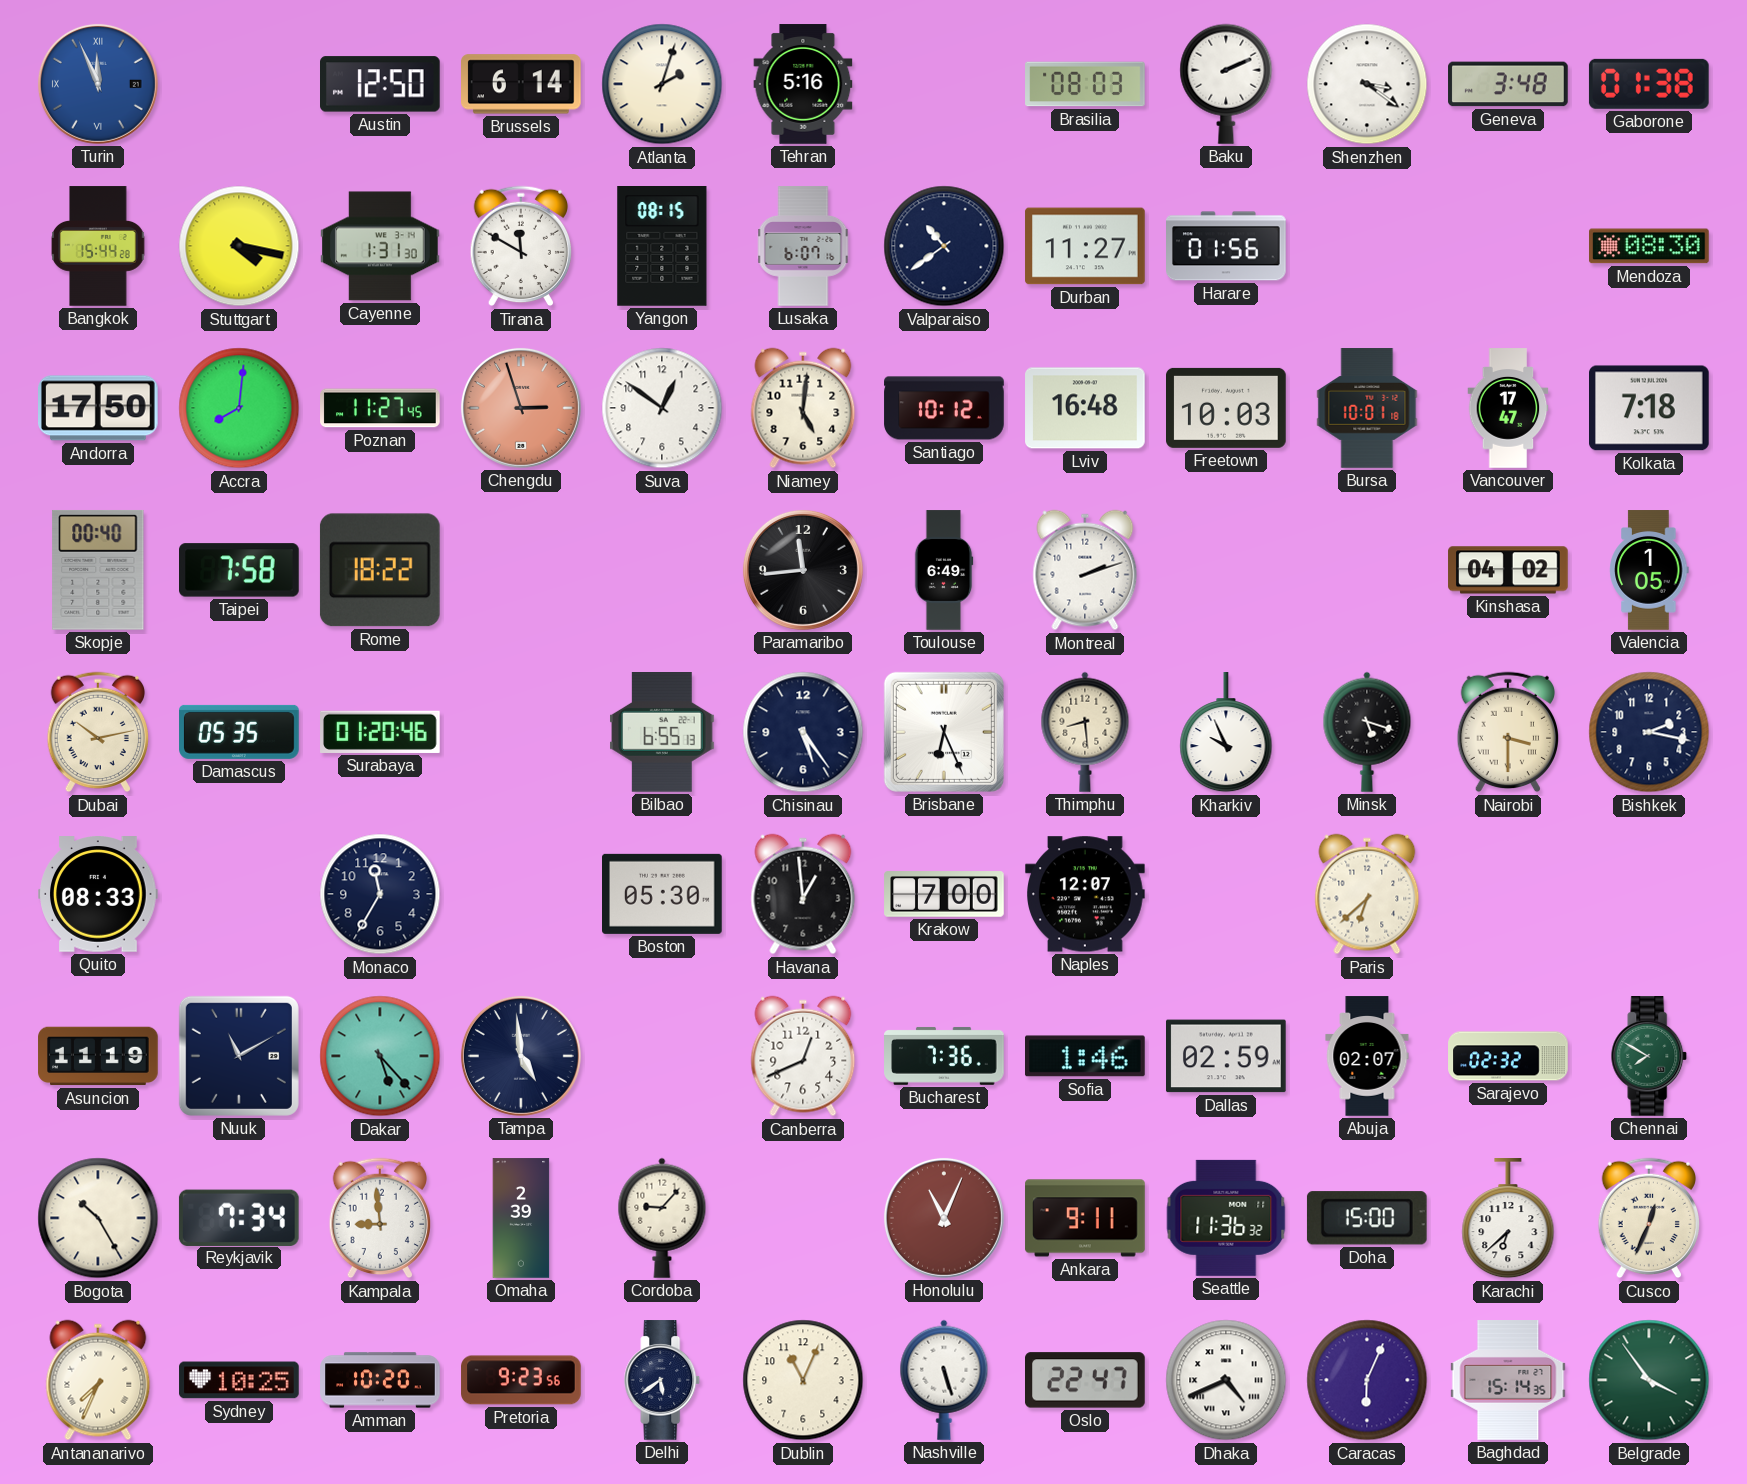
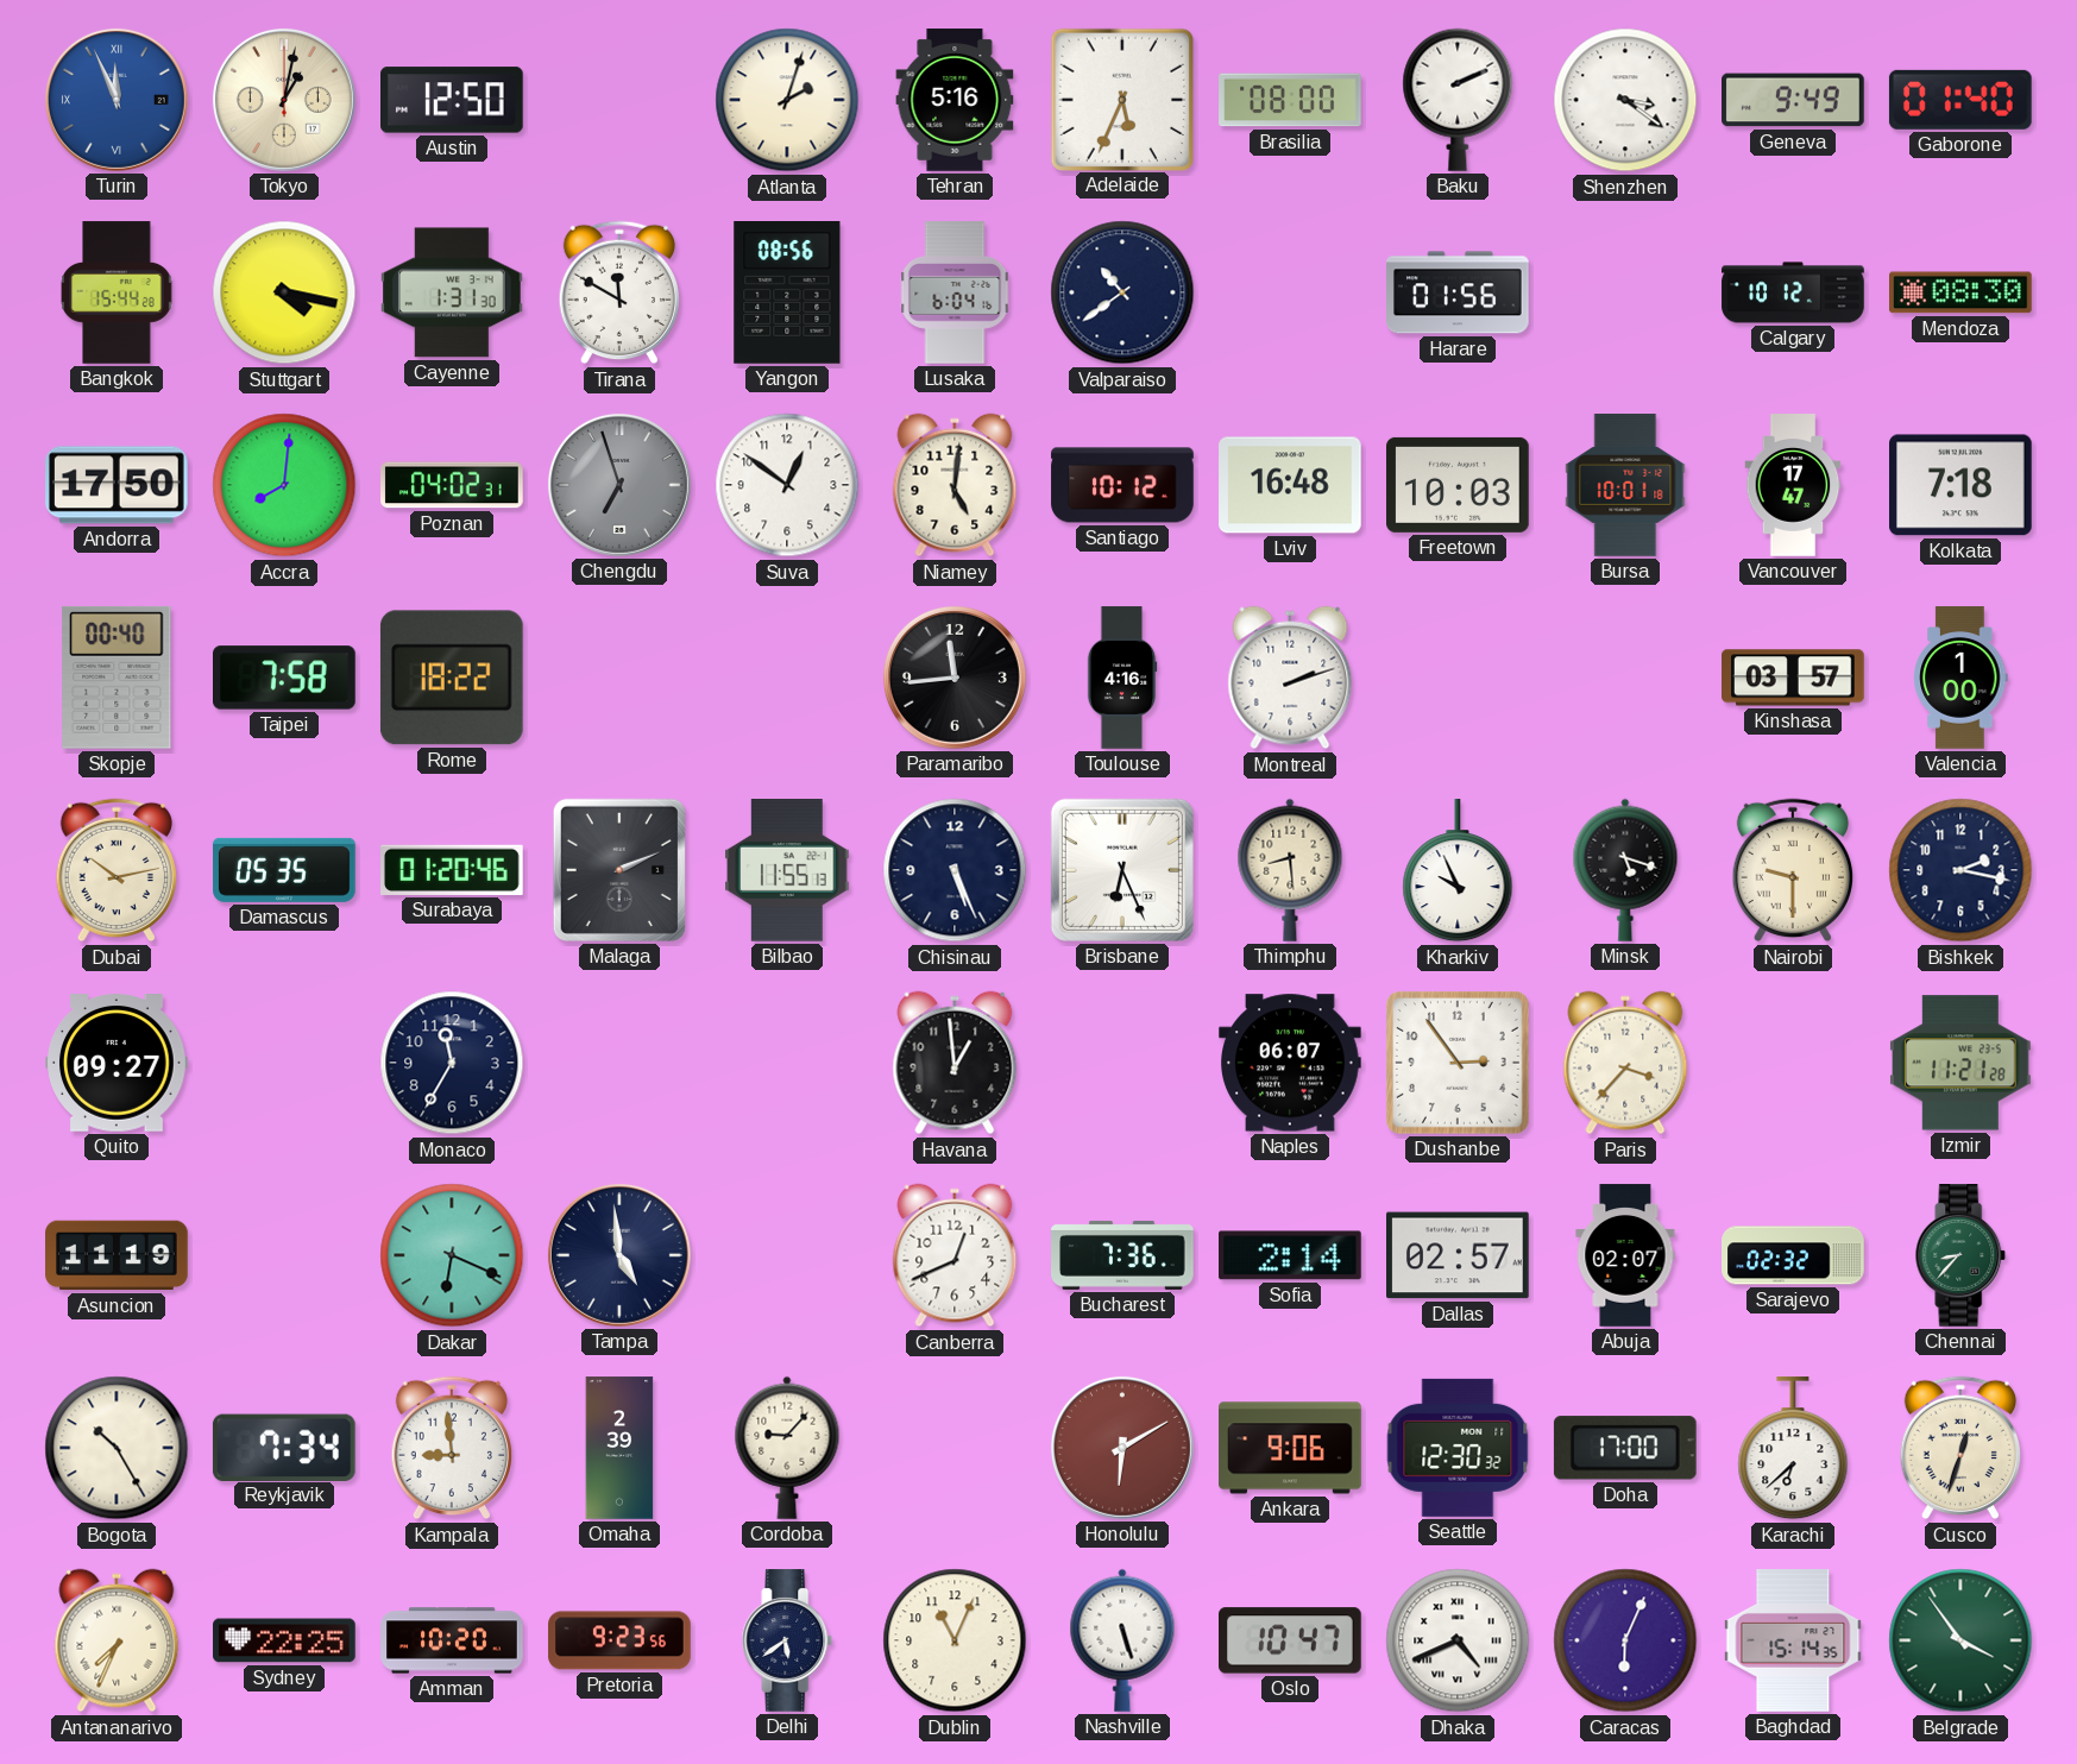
Tokyo: none -> 1:02 (284, 100)
Brussels: 6:14 -> none (522, 84)
Adelaide: none -> 5:34 (1121, 99)
Brasilia: 08:03 -> 08:00 (1290, 100)
Geneva: 3:48 -> 9:49 (1793, 100)
Gaborone: 01:38 -> 01:40 (1960, 100)
Yangon: 08:15 -> 08:56 (787, 294)
Lusaka: 6:07 -> 6:04 (955, 292)
Durban: 11:27 -> none (1085, 246)
Calgary: none -> 10:12 (1793, 292)
Poznan: 11:27 -> 04:02 (452, 485)
Chengdu: 2:57 -> 6:57 (619, 485)
Chengdu dial: salmon -> grey (619, 485)
Toulouse: 6:49 -> 4:16 (1122, 678)
Kinshasa: 04:02 -> 03:57 (1793, 678)
Valencia: 1:05 -> 1:00 (1960, 678)
Malaga: none -> 2:11 (619, 870)
Bilbao: 6:55 -> 11:55 (787, 871)
Chisinau: 5:24 -> 5:26 (955, 870)
Nairobi: 3:30 -> 9:30 (1792, 870)
Quito: 08:33 -> 09:27 (117, 1063)
Boston: 05:30 -> none (663, 894)
Krakow: 7:00 -> none (944, 894)
Naples: 12:07 -> 06:07 (1291, 1063)
Dushanbe: none -> 2:54 (1459, 1064)
Paris: 6:38 -> 3:37 (1625, 1063)
Izmir: none -> 11:21 (1960, 1063)
Nuuk: 11:10 -> none (239, 1056)
Dakar: 5:23 -> 6:19 (452, 1255)
Sofia: 1:46 -> 2:14 (1291, 1255)
Dallas: 02:59 -> 02:57 (1459, 1255)
Chennai: 7:50 -> 8:37 (1960, 1255)
Honolulu: 11:04 -> 6:10 (1122, 1448)
Ankara: 9:11 -> 9:06 (1290, 1448)
Seattle: 11:36 -> 12:30 (1458, 1448)
Doha: 15:00 -> 17:00 (1625, 1448)
Cusco: 12:34 -> 12:33 (1959, 1448)
Sydney: 10:25 -> 22:25 (284, 1640)
Oslo: 22:47 -> 10:47 (1291, 1640)
